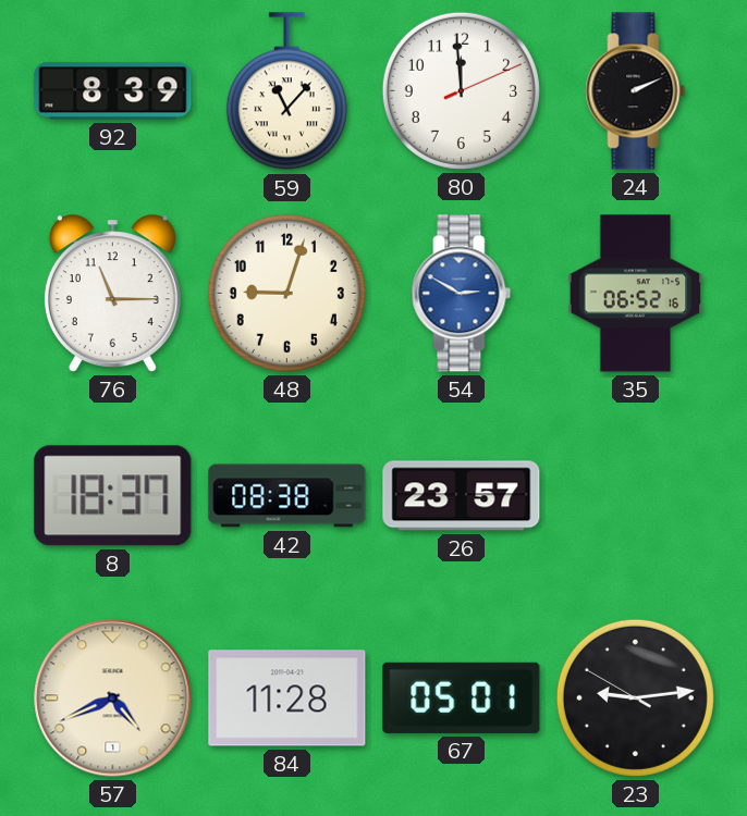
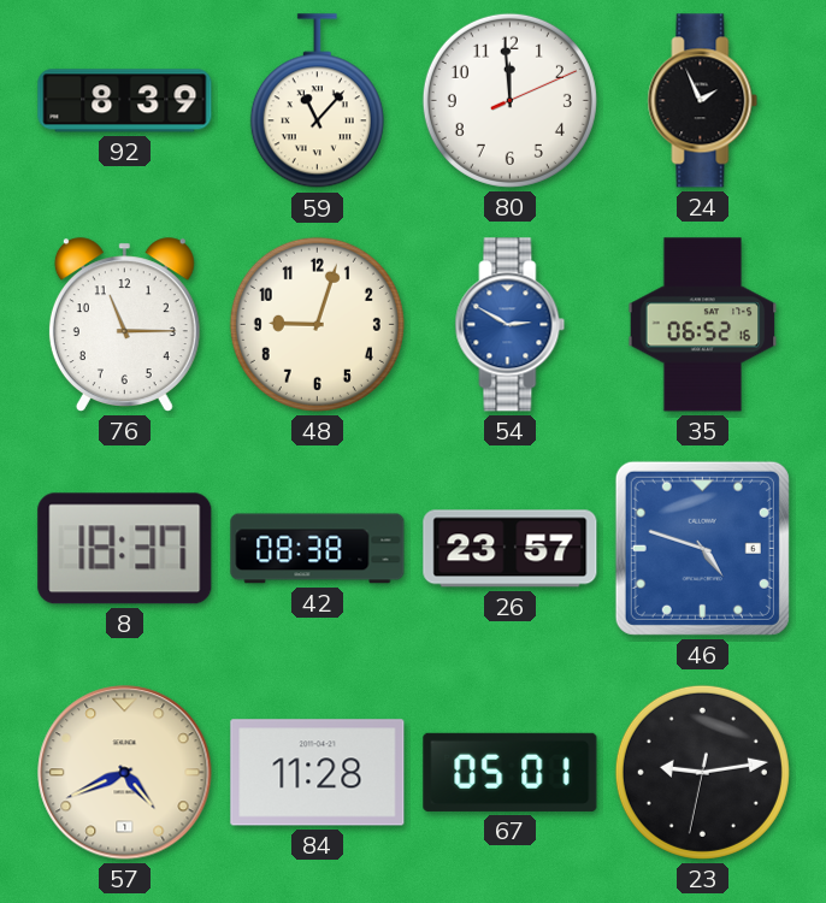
24: 2:11 -> 1:56 (703, 101)
46: none -> 4:48 (702, 548)
23: 9:13:50 -> 9:13:32 (702, 772)
